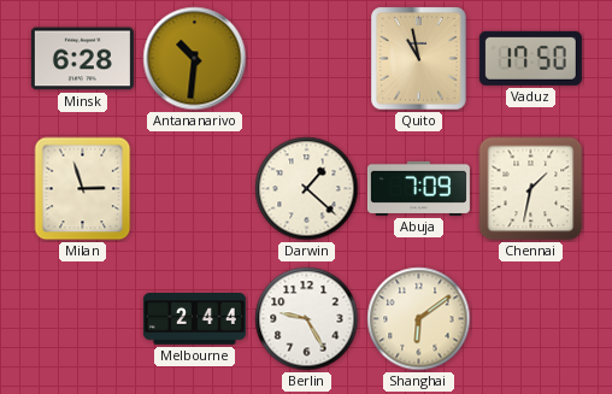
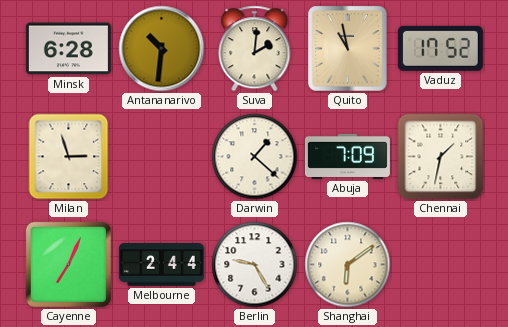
Suva: none -> 2:01 (255, 49)
Vaduz: 17:50 -> 17:52 (440, 48)
Cayenne: none -> 7:04 (68, 264)
